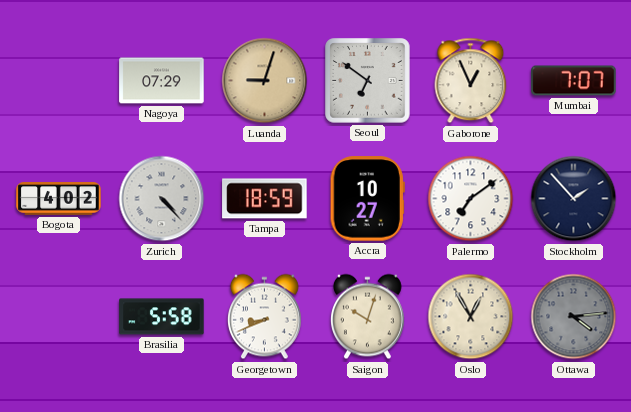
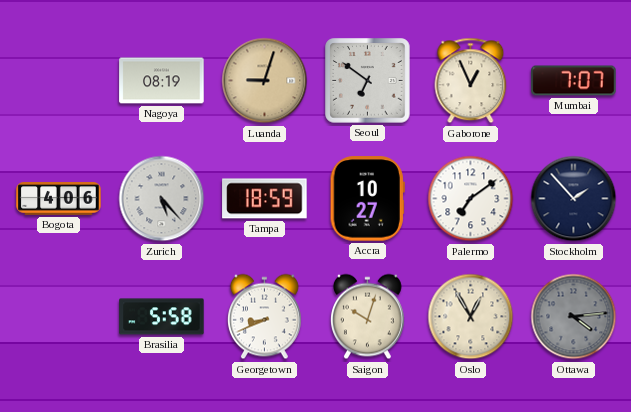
Nagoya: 07:29 -> 08:19 (162, 81)
Bogota: 4:02 -> 4:06 (59, 199)
Zurich: 4:23 -> 5:23 (162, 199)
